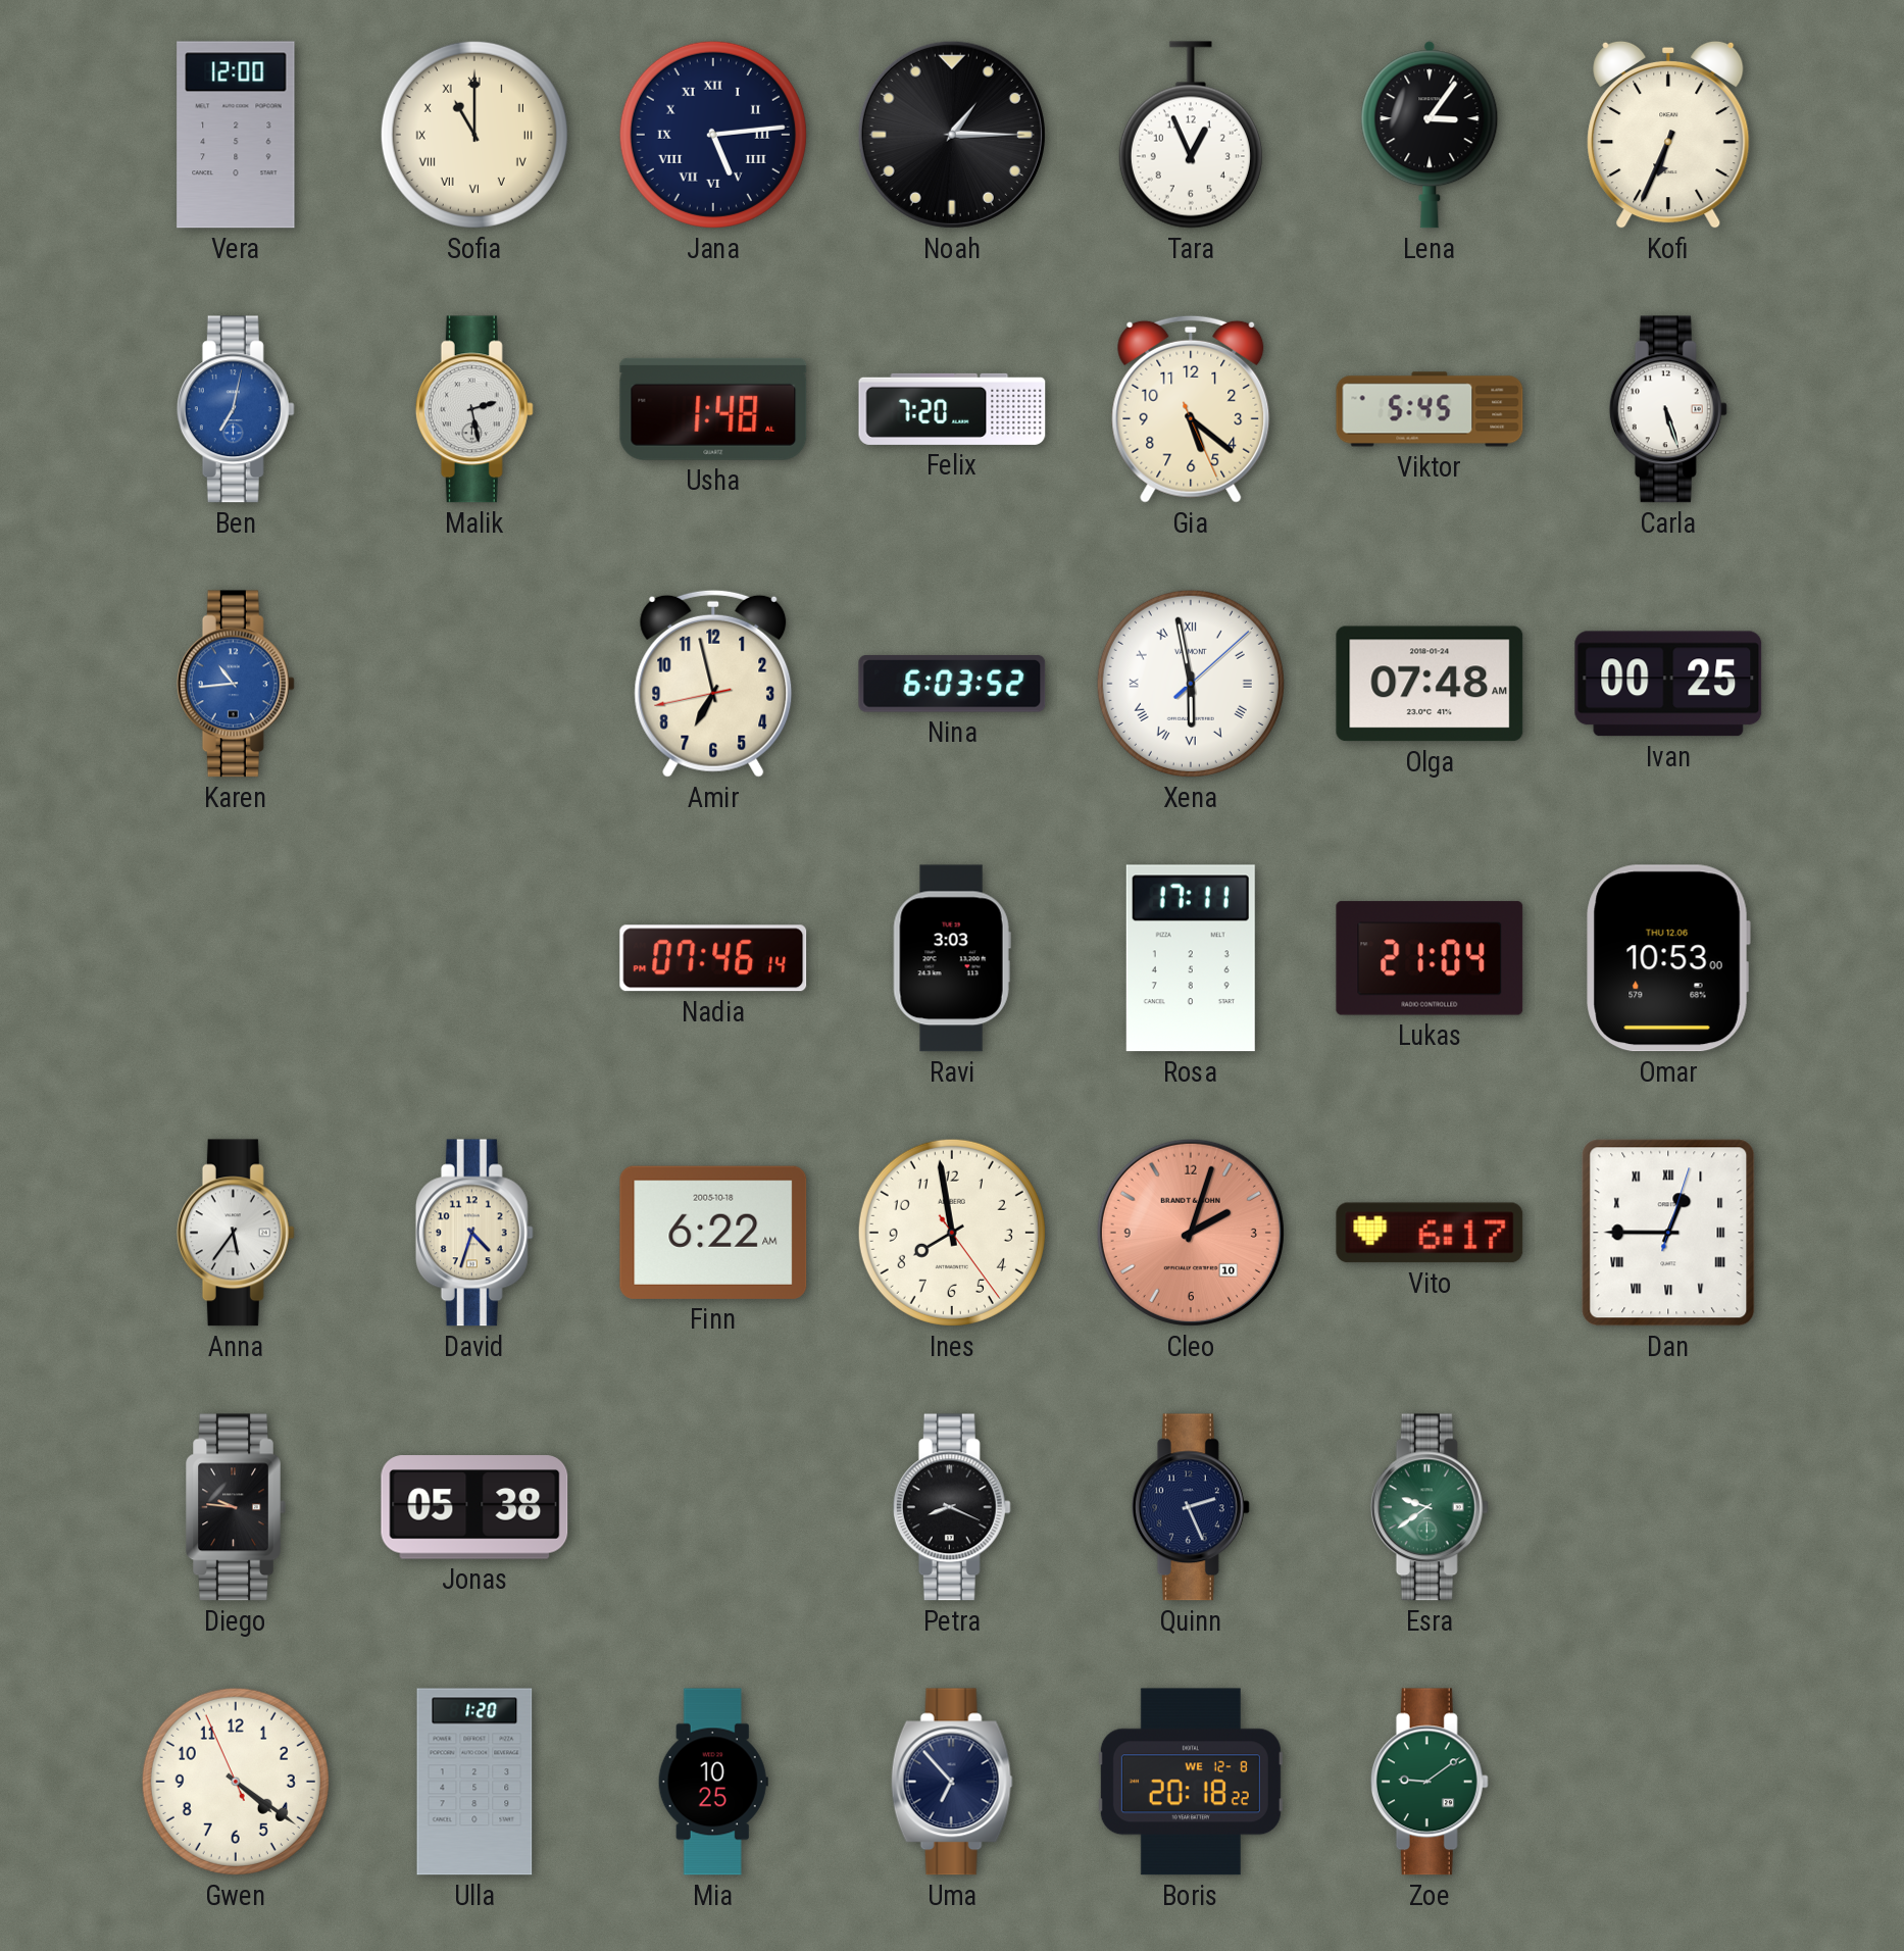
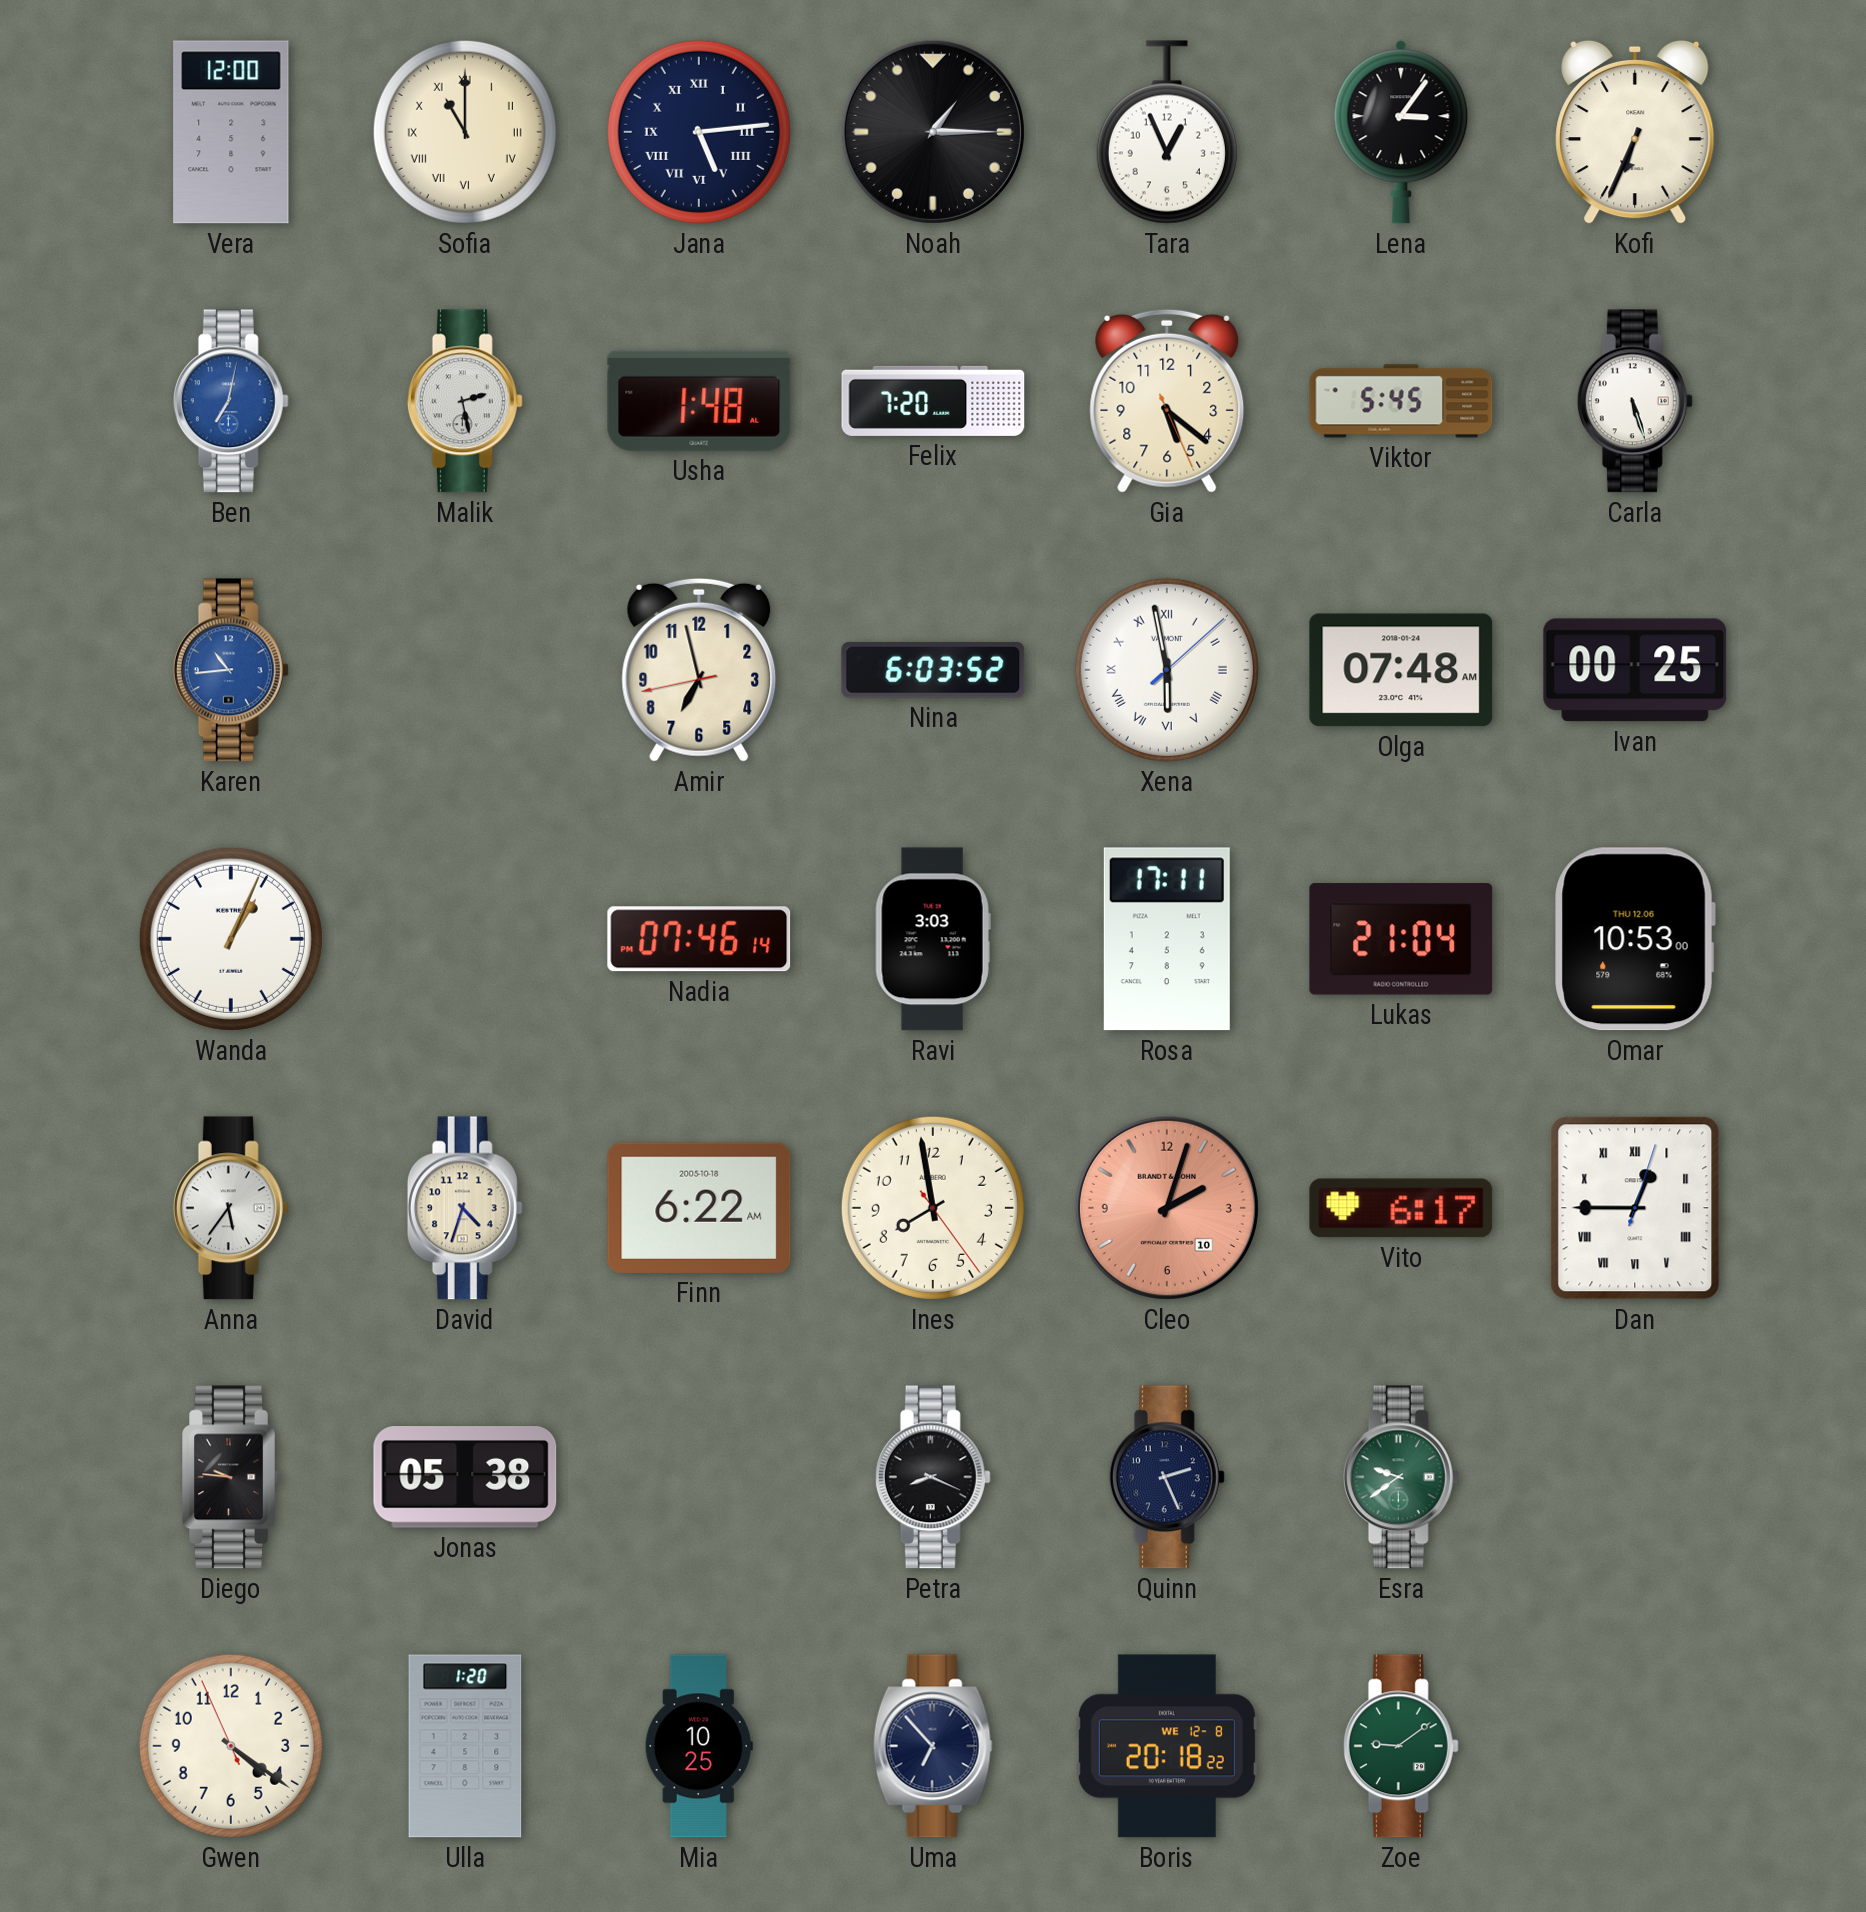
Wanda: none -> 1:04 (231, 939)
